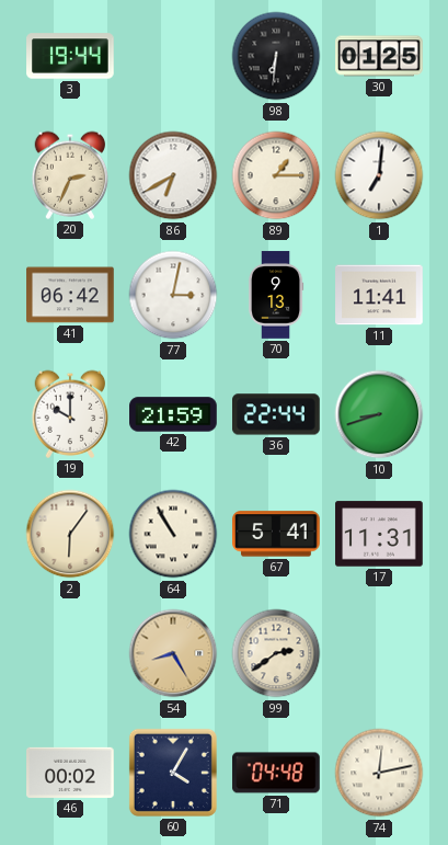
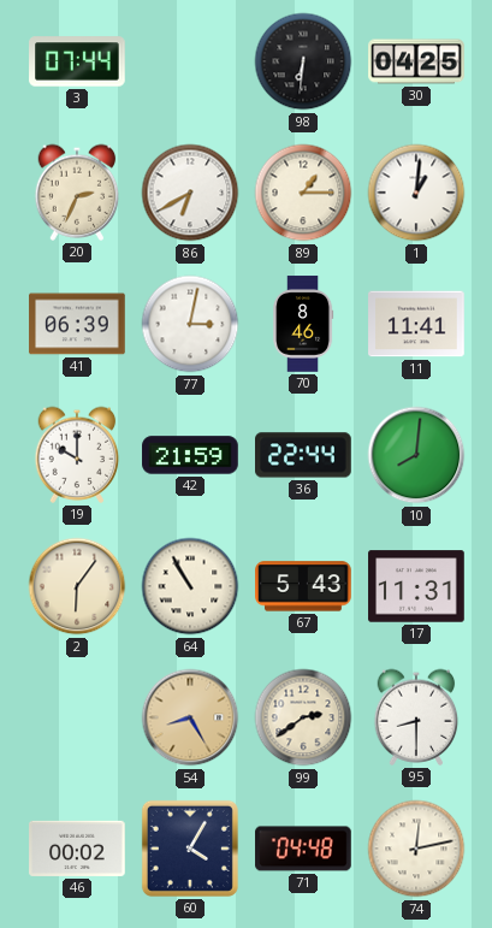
3: 19:44 -> 07:44 (77, 61)
30: 01:25 -> 04:25 (416, 61)
1: 7:01 -> 1:01 (416, 193)
41: 06:42 -> 06:39 (77, 324)
70: 9:13 -> 8:46 (303, 324)
10: 8:42 -> 8:01 (416, 455)
67: 5:41 -> 5:43 (303, 586)
95: none -> 8:30 (416, 717)
